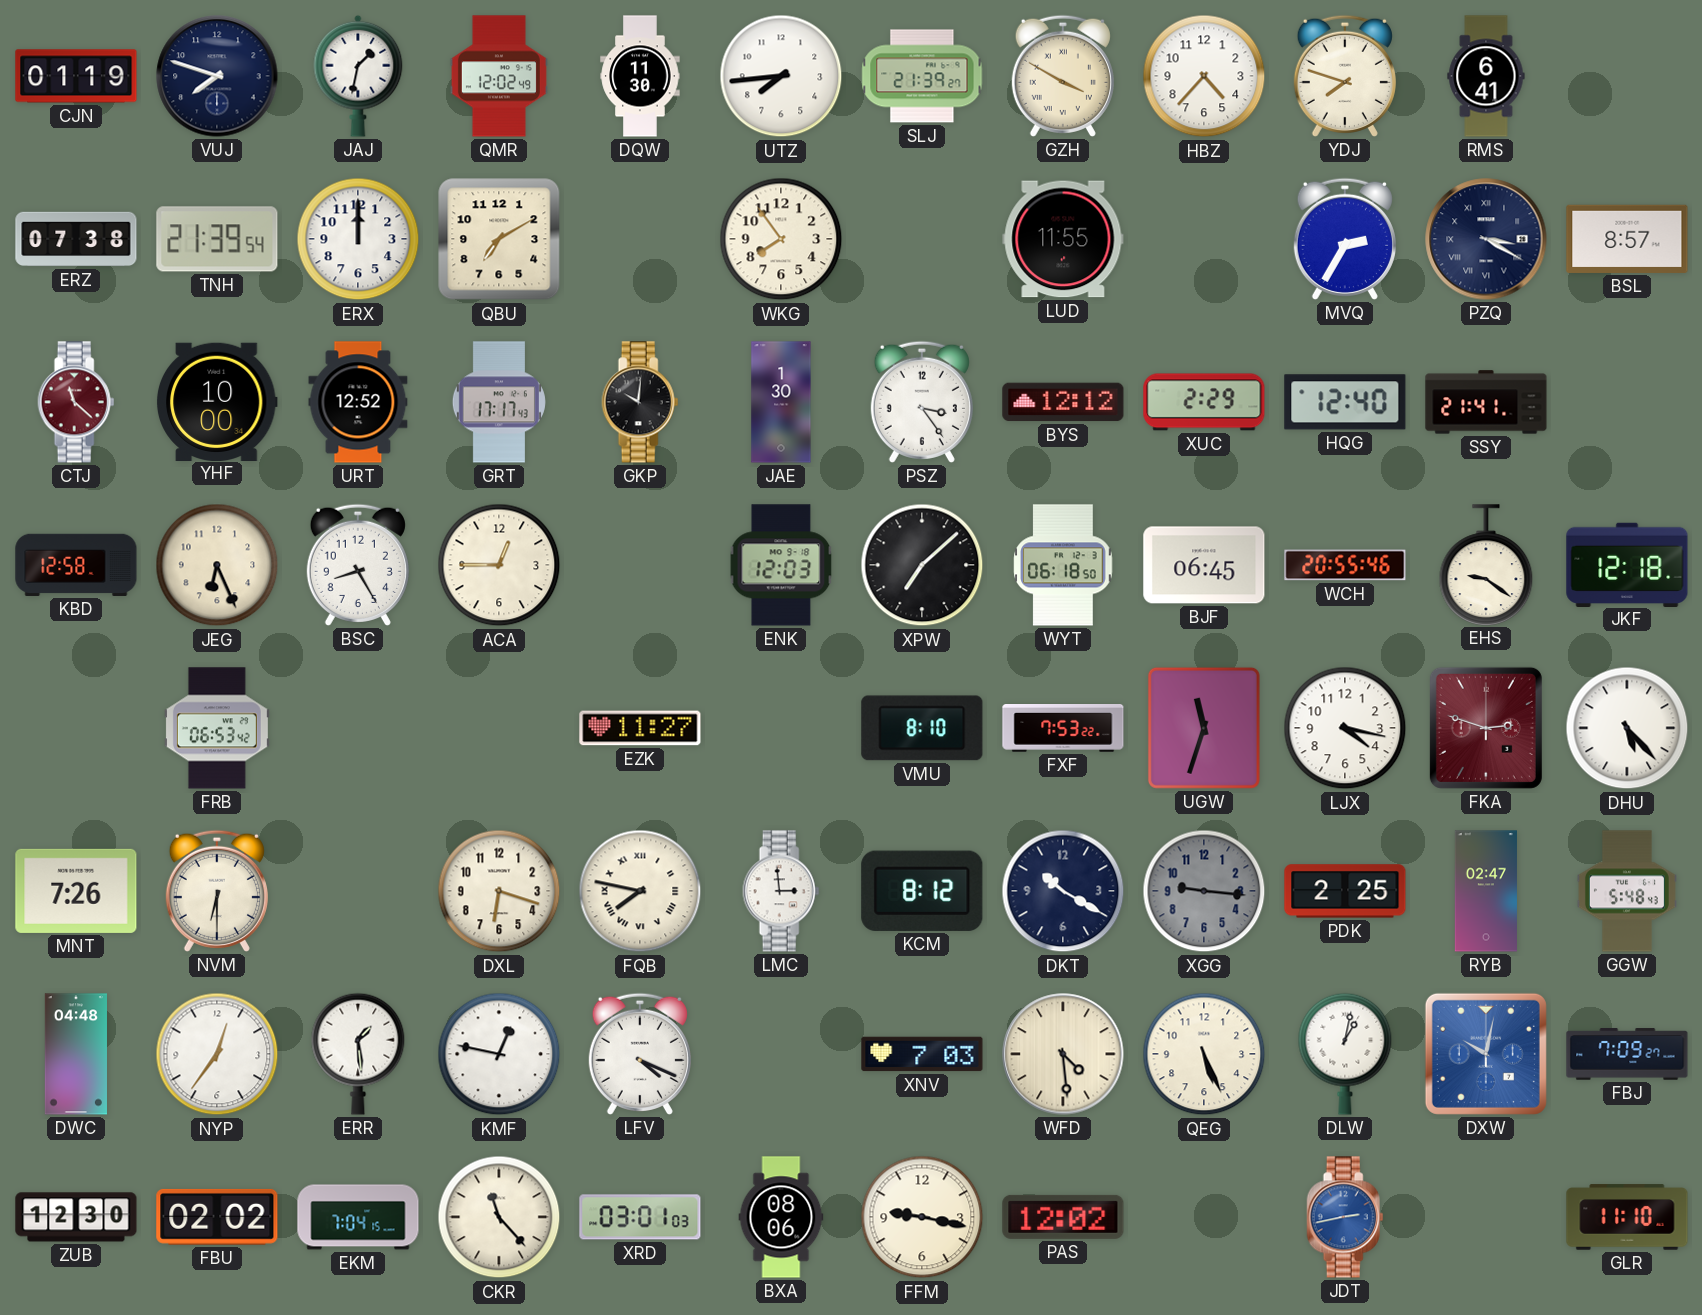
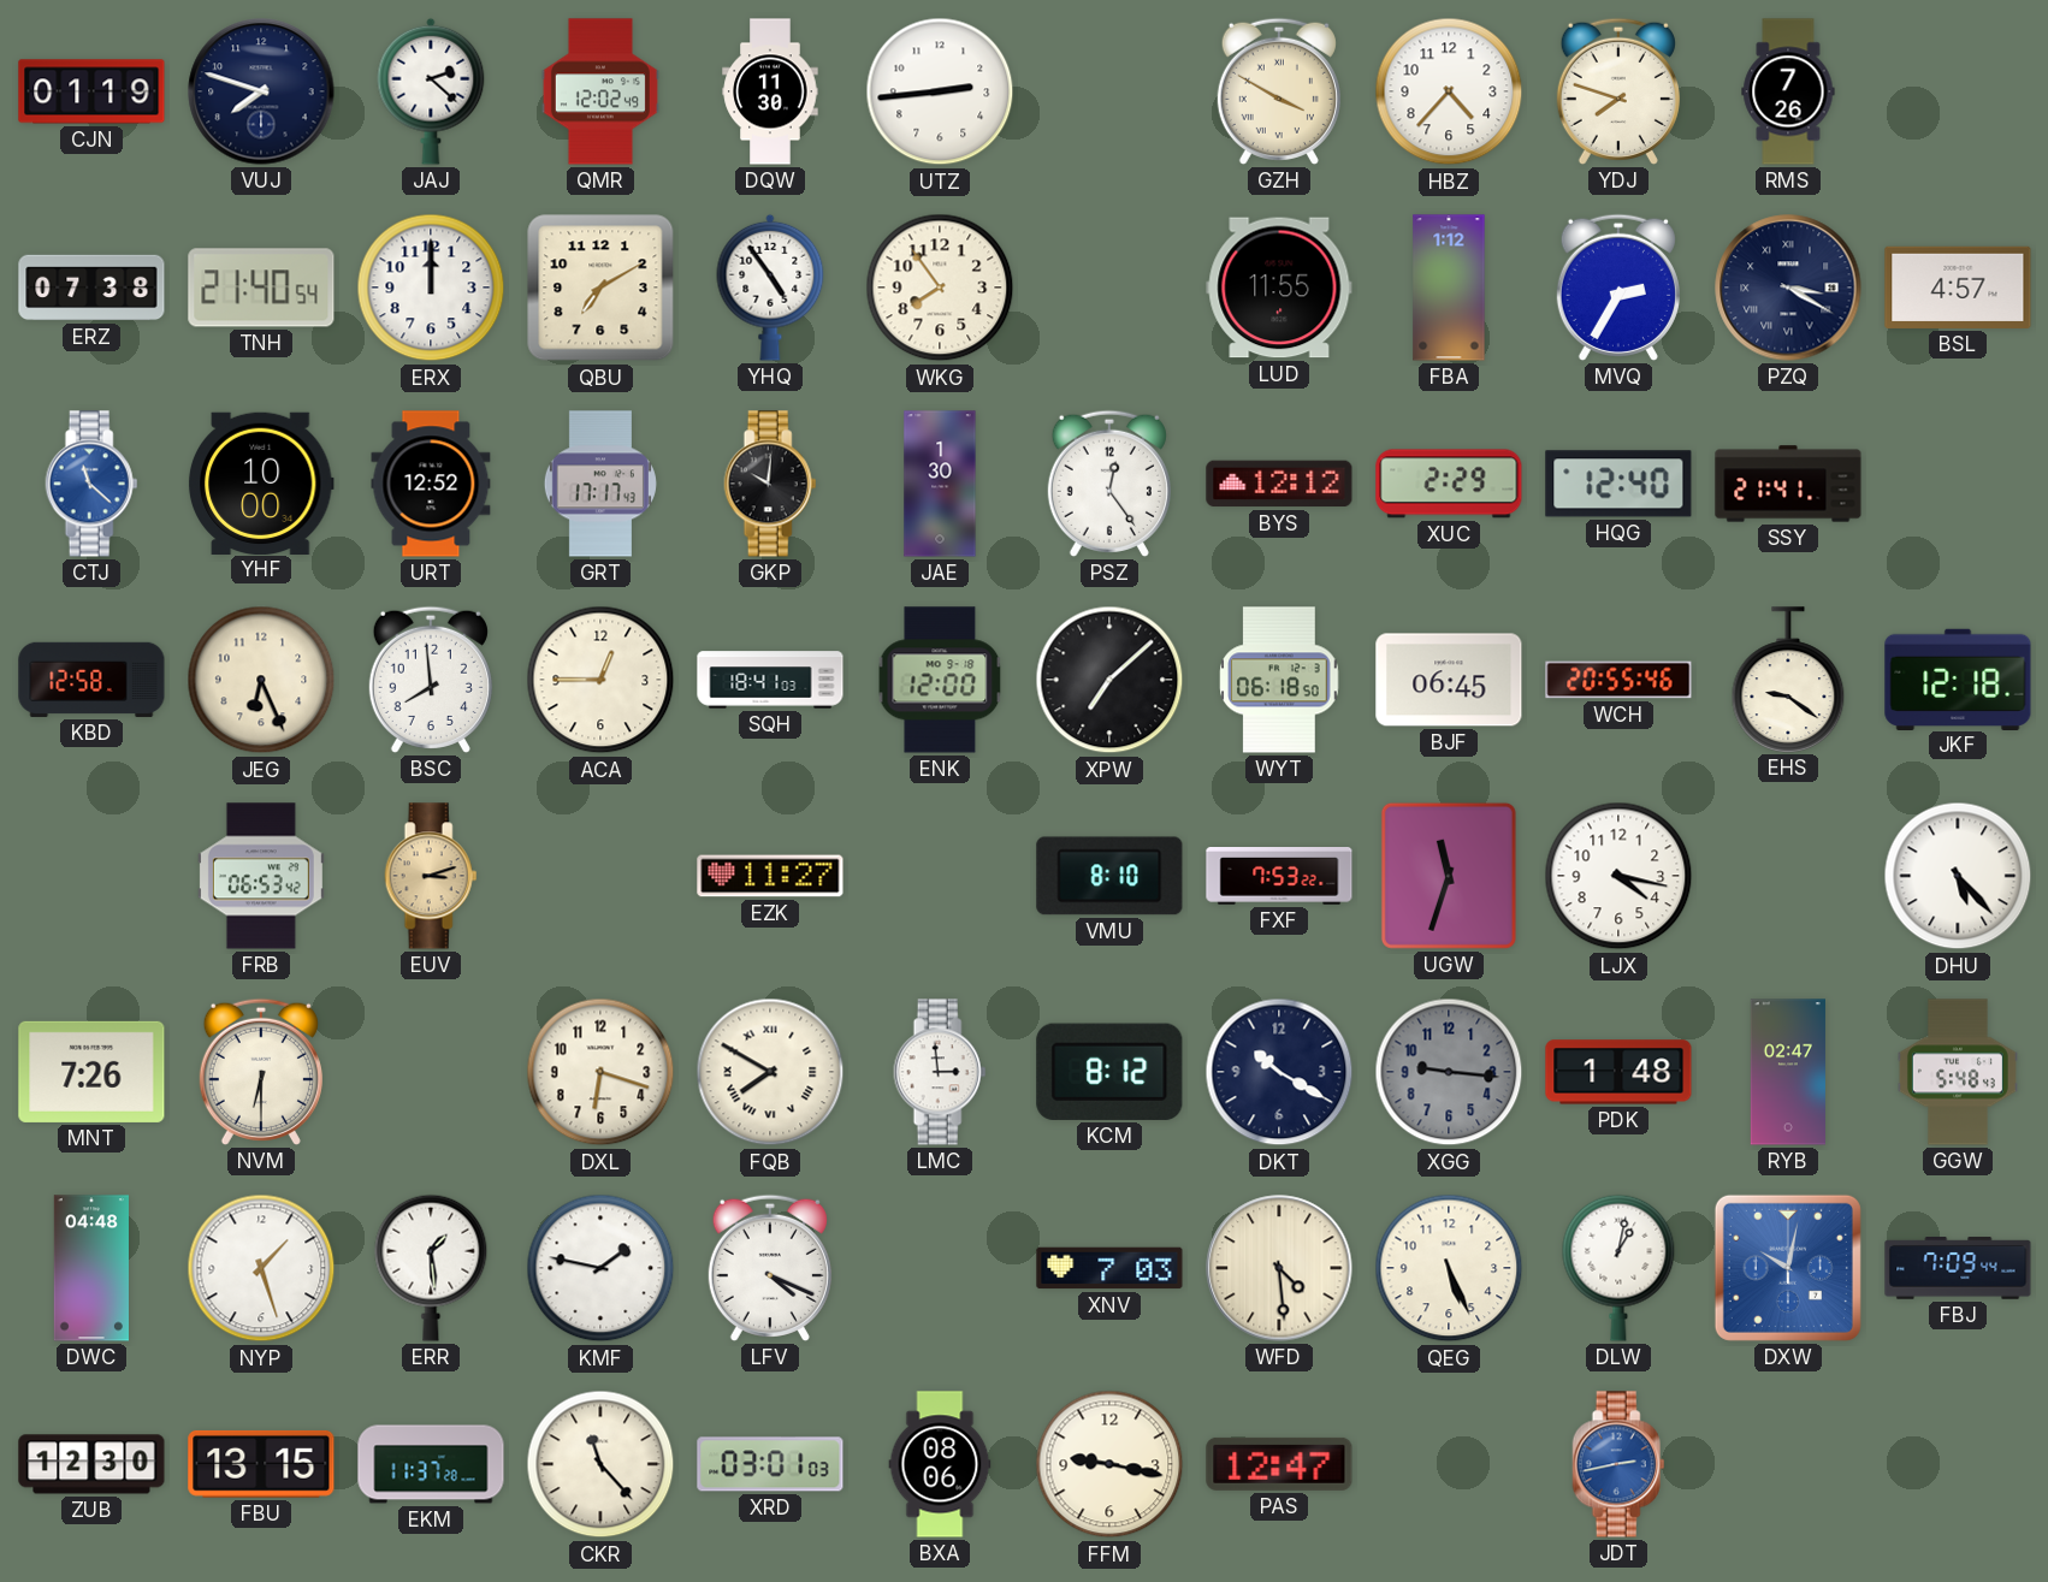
JAJ: 1:32 -> 2:22 (431, 91)
UTZ: 7:44 -> 2:44 (940, 91)
SLJ: 21:39 -> none (922, 76)
RMS: 6:41 -> 7:26 (1788, 91)
TNH: 21:39 -> 21:40 (261, 288)
YHQ: none -> 4:54 (770, 288)
FBA: none -> 1:12 (1449, 288)
BSL: 8:57 -> 4:57 (1958, 288)
CTJ dial: burgundy -> blue (91, 484)
PSZ: 3:24 -> 12:24 (1109, 484)
BSC: 8:25 -> 7:59 (431, 680)
SQH: none -> 18:41 (770, 680)
ENK: 12:03 -> 12:00 (940, 680)
EUV: none -> 3:12 (431, 876)
FKA: 2:48 -> none (1486, 728)
FQB: 7:47 -> 7:50 (770, 1072)
PDK: 2:25 -> 1:48 (1618, 1072)
NYP: 12:36 -> 1:27 (261, 1268)
KMF: 12:47 -> 1:47 (600, 1268)
FBJ: 7:09:27 -> 7:09:44 (1958, 1268)
FBU: 02:02 -> 13:15 (261, 1464)
EKM: 7:04 -> 11:37 (431, 1464)
PAS: 12:02 -> 12:47 (1279, 1464)
GLR: 11:10 -> none (1627, 1217)
